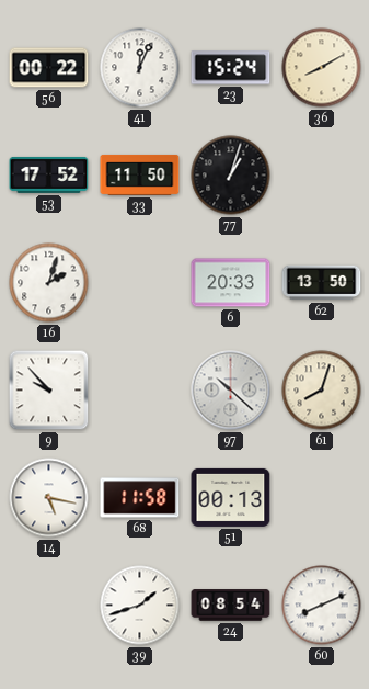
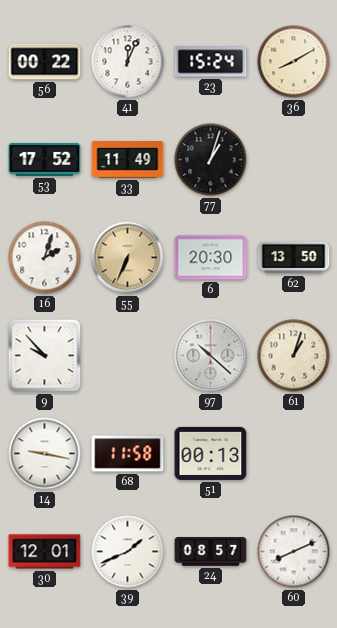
33: 11:50 -> 11:49 (128, 159)
55: none -> 6:34 (128, 258)
6: 20:33 -> 20:30 (211, 258)
61: 8:03 -> 1:03 (294, 356)
14: 5:17 -> 9:17 (45, 454)
30: none -> 12:01 (45, 552)
39: 1:42 -> 1:41 (128, 552)
24: 08:54 -> 08:57 (211, 552)
